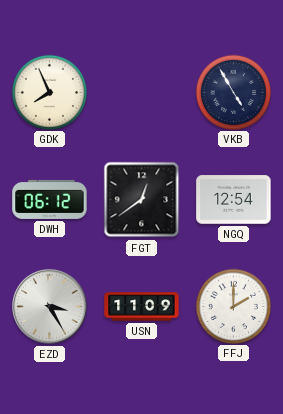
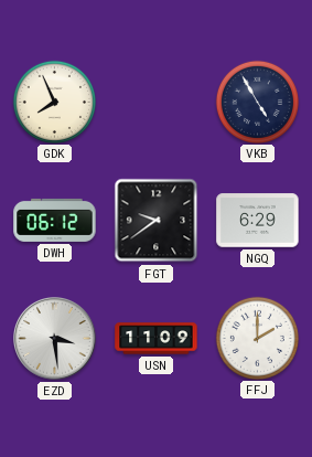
FGT: 12:39 -> 9:39 (157, 221)
NGQ: 12:54 -> 6:29 (258, 221)
EZD: 3:25 -> 3:29 (55, 339)
